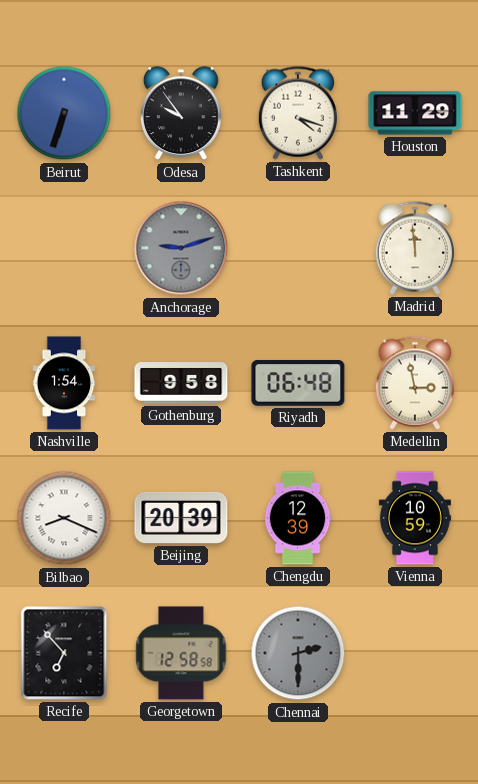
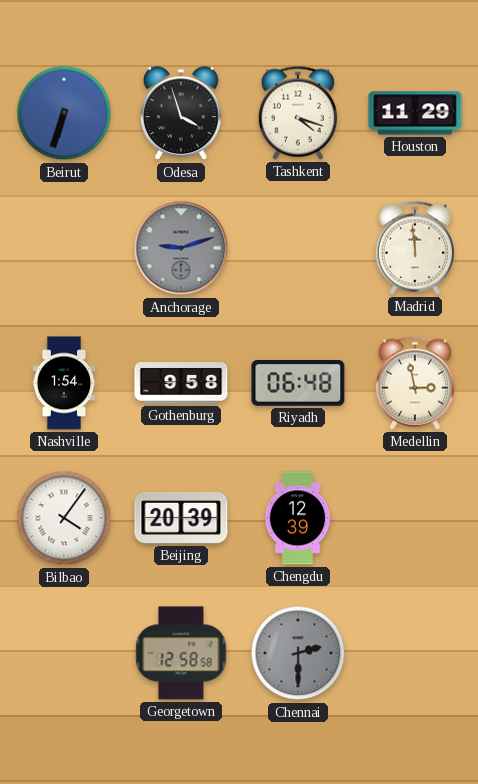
Odesa: 9:54 -> 3:57 (182, 114)
Bilbao: 8:19 -> 4:06 (64, 518)
Vienna: 10:59 -> none (415, 518)
Recife: 6:53 -> none (64, 653)
